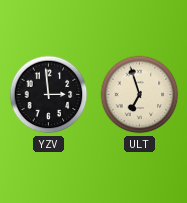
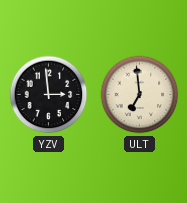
ULT: 6:57 -> 6:59 (140, 95)
